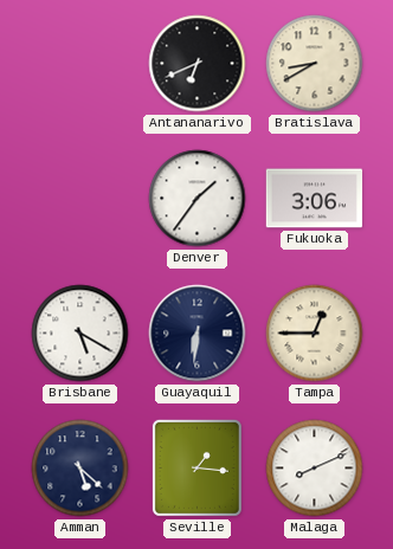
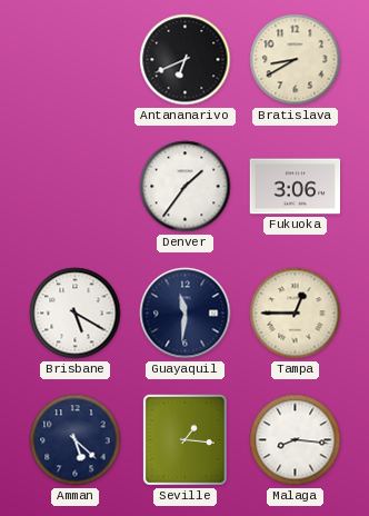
Guayaquil: 6:31 -> 11:31 (186, 314)
Malaga: 8:11 -> 8:16 (296, 440)
